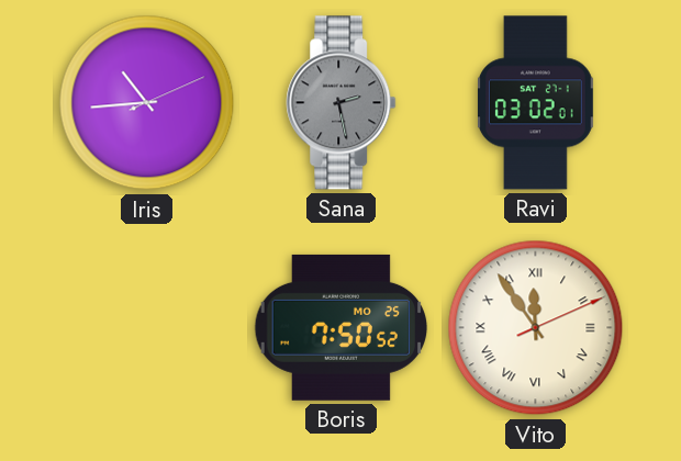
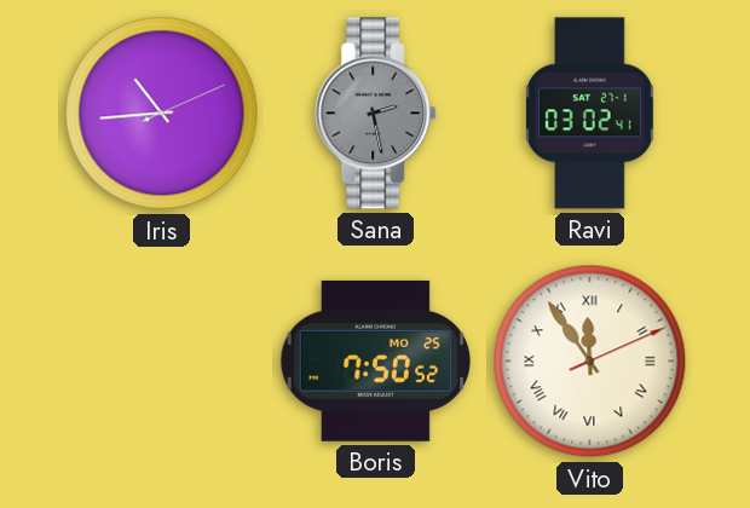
Ravi: 03:02:01 -> 03:02:41 (589, 114)
